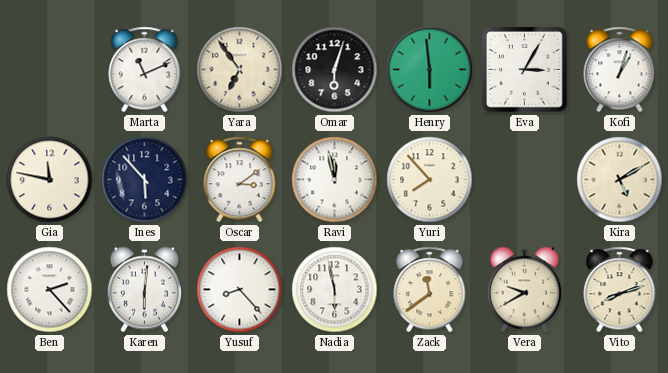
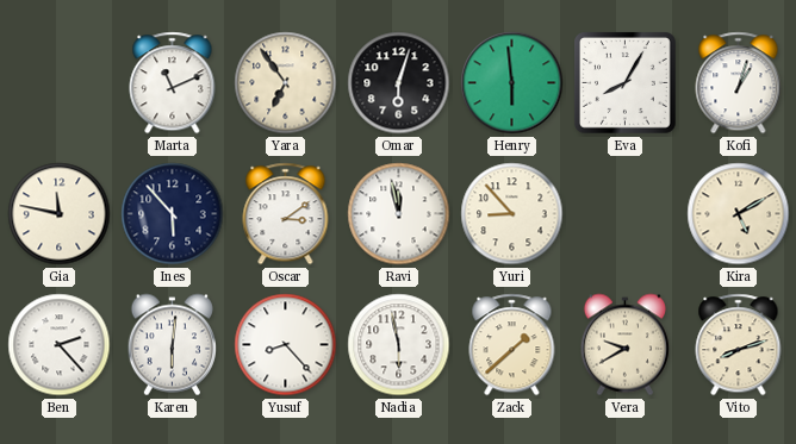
Eva: 3:05 -> 8:05 (626, 83)
Yuri: 7:53 -> 8:53 (512, 214)
Zack: 11:39 -> 1:38 (512, 345)
